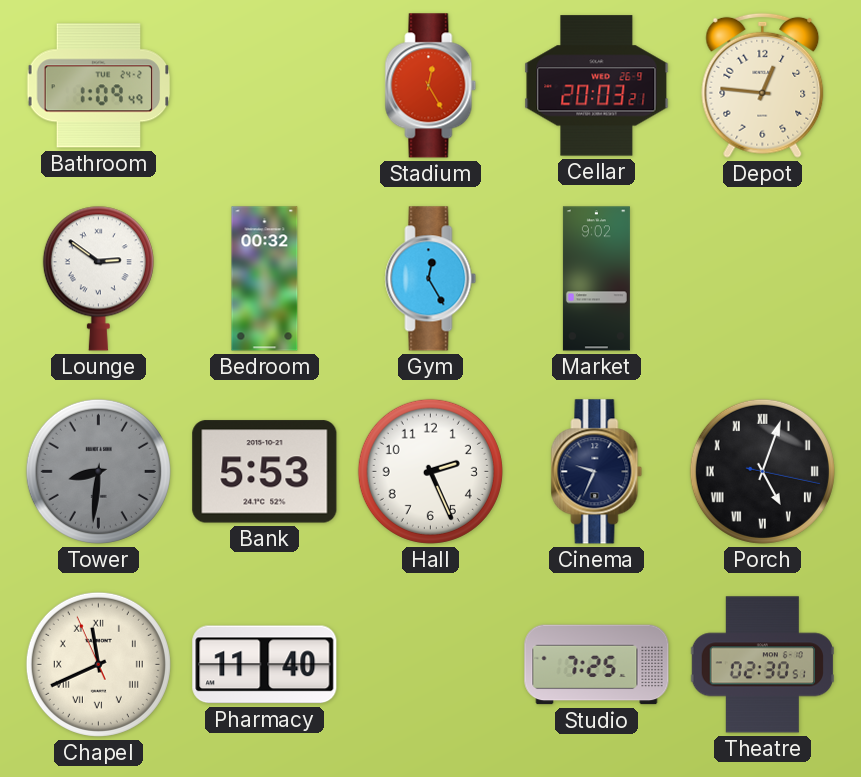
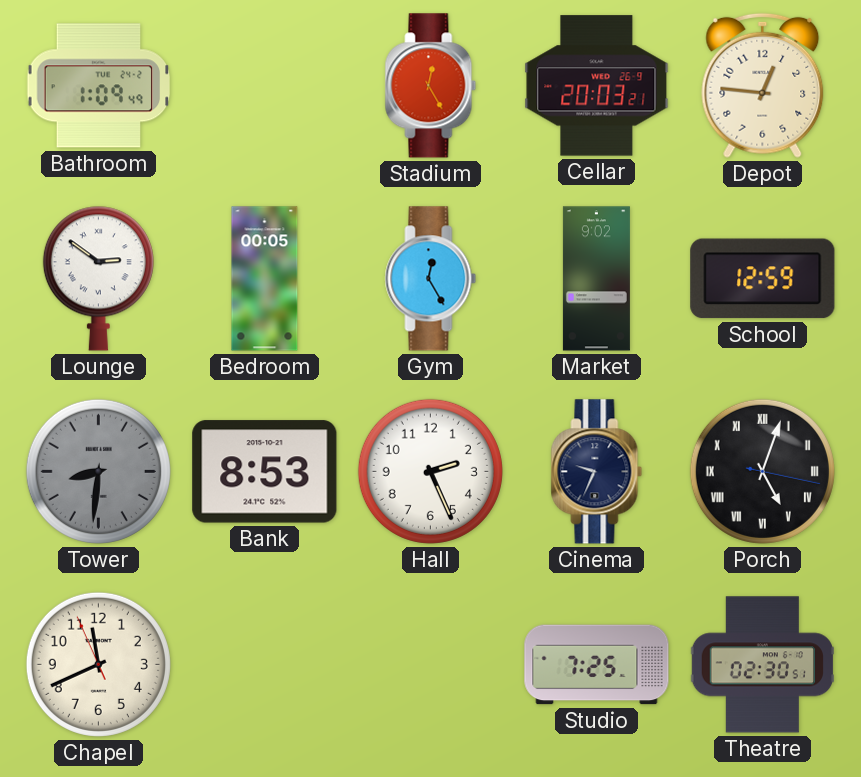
Bedroom: 00:32 -> 00:05 (265, 279)
School: none -> 12:59 (763, 279)
Bank: 5:53 -> 8:53 (265, 472)
Chapel numerals: Roman -> Arabic (98, 664)
Pharmacy: 11:40 -> none (265, 665)
